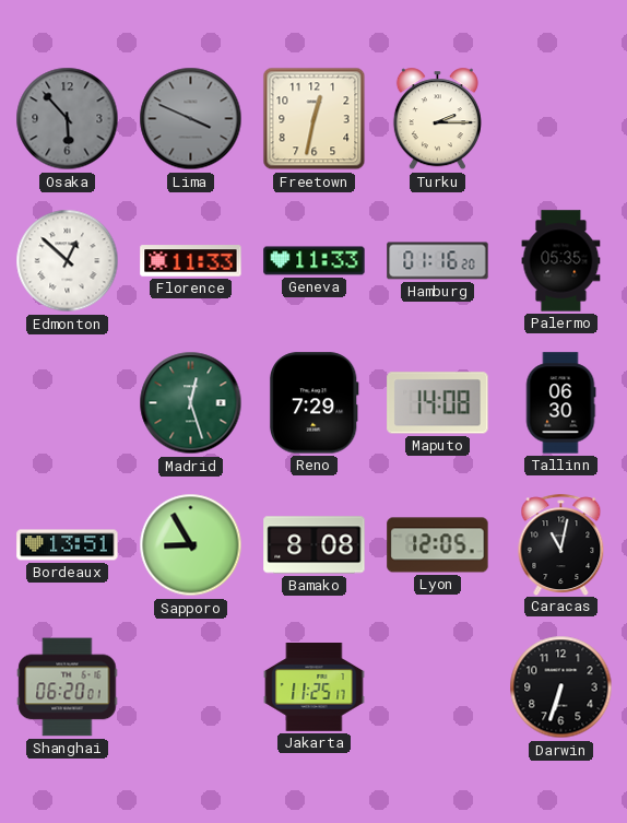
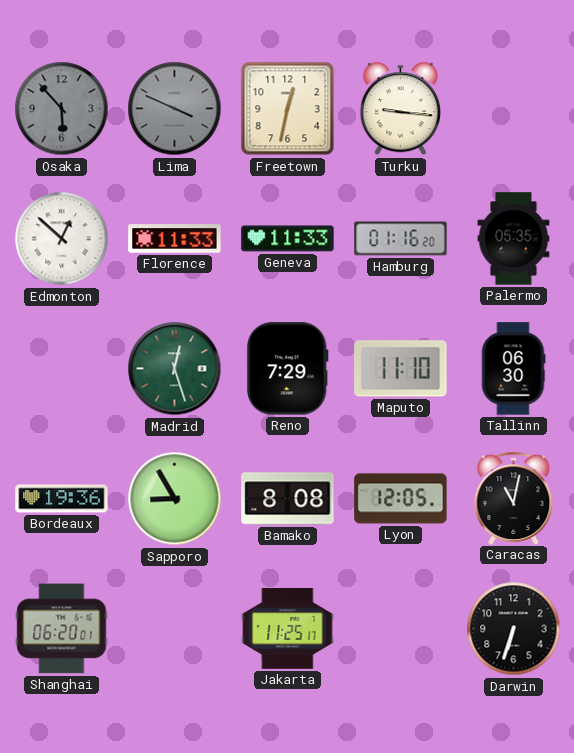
Turku: 2:15 -> 9:16 (400, 109)
Maputo: 14:08 -> 11:10 (401, 369)
Bordeaux: 13:51 -> 19:36 (62, 499)
